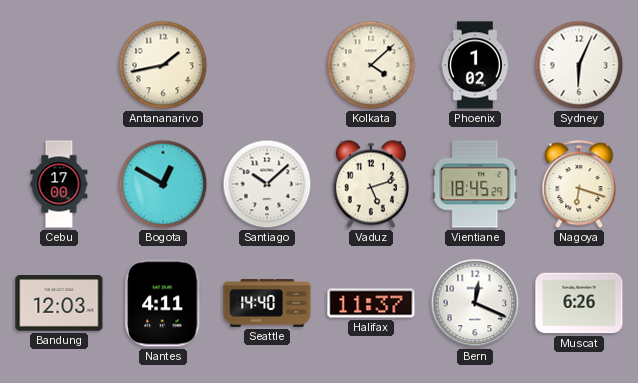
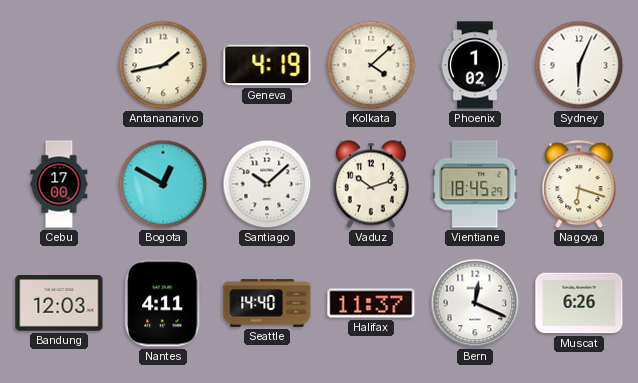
Geneva: none -> 4:19 (267, 65)
Vaduz: 5:12 -> 10:12 (371, 184)
